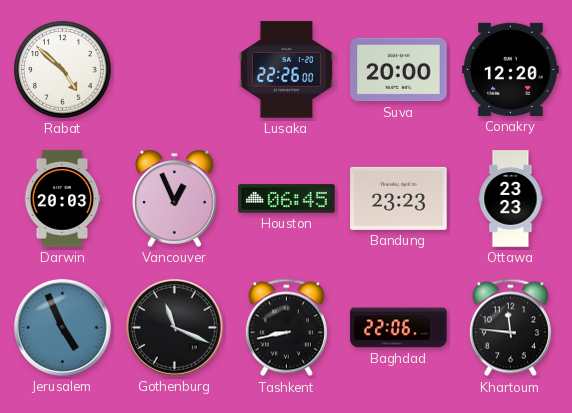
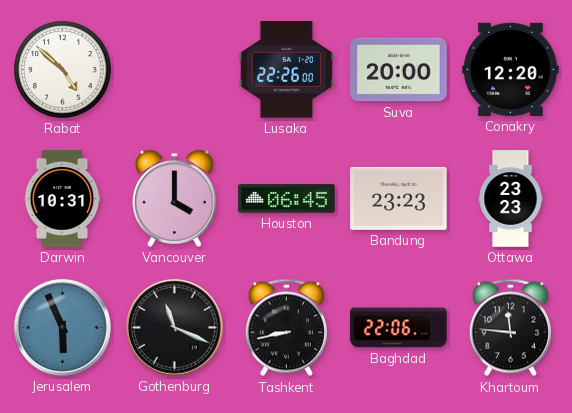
Darwin: 20:03 -> 10:31 (62, 199)
Vancouver: 12:56 -> 4:00 (175, 198)
Jerusalem: 4:56 -> 5:56 (62, 327)
